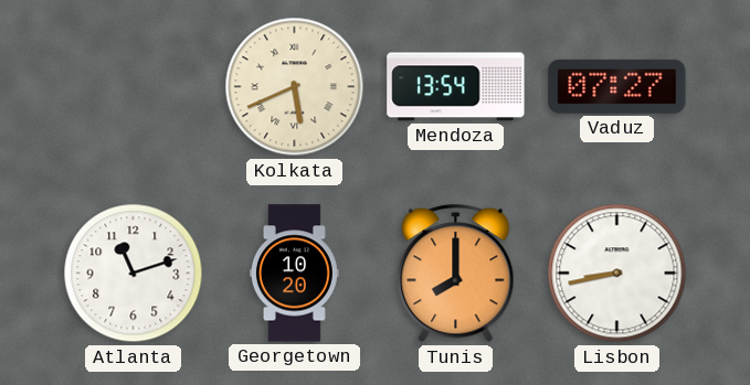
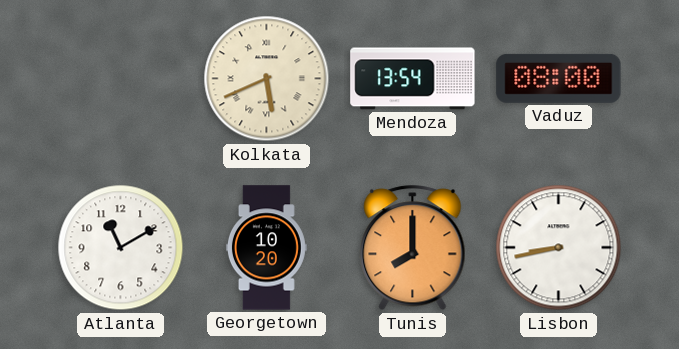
Vaduz: 07:27 -> 08:00 (559, 78)
Atlanta: 11:12 -> 11:10 (121, 248)
